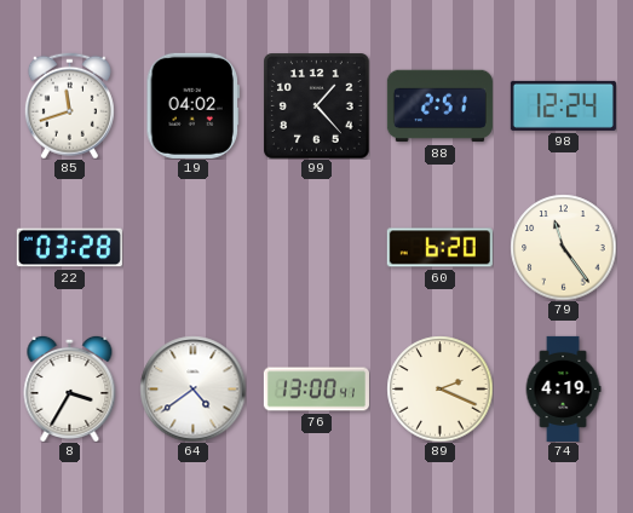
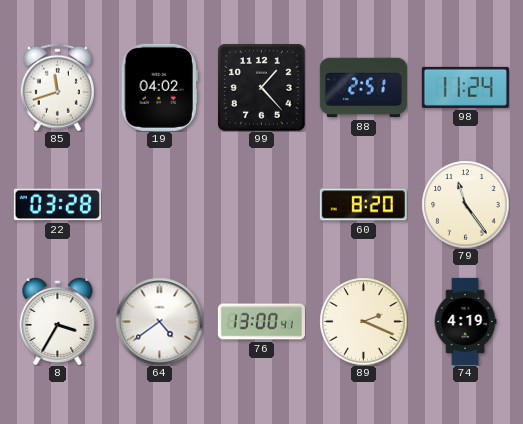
98: 12:24 -> 11:24 (465, 87)
60: 6:20 -> 8:20 (363, 205)
